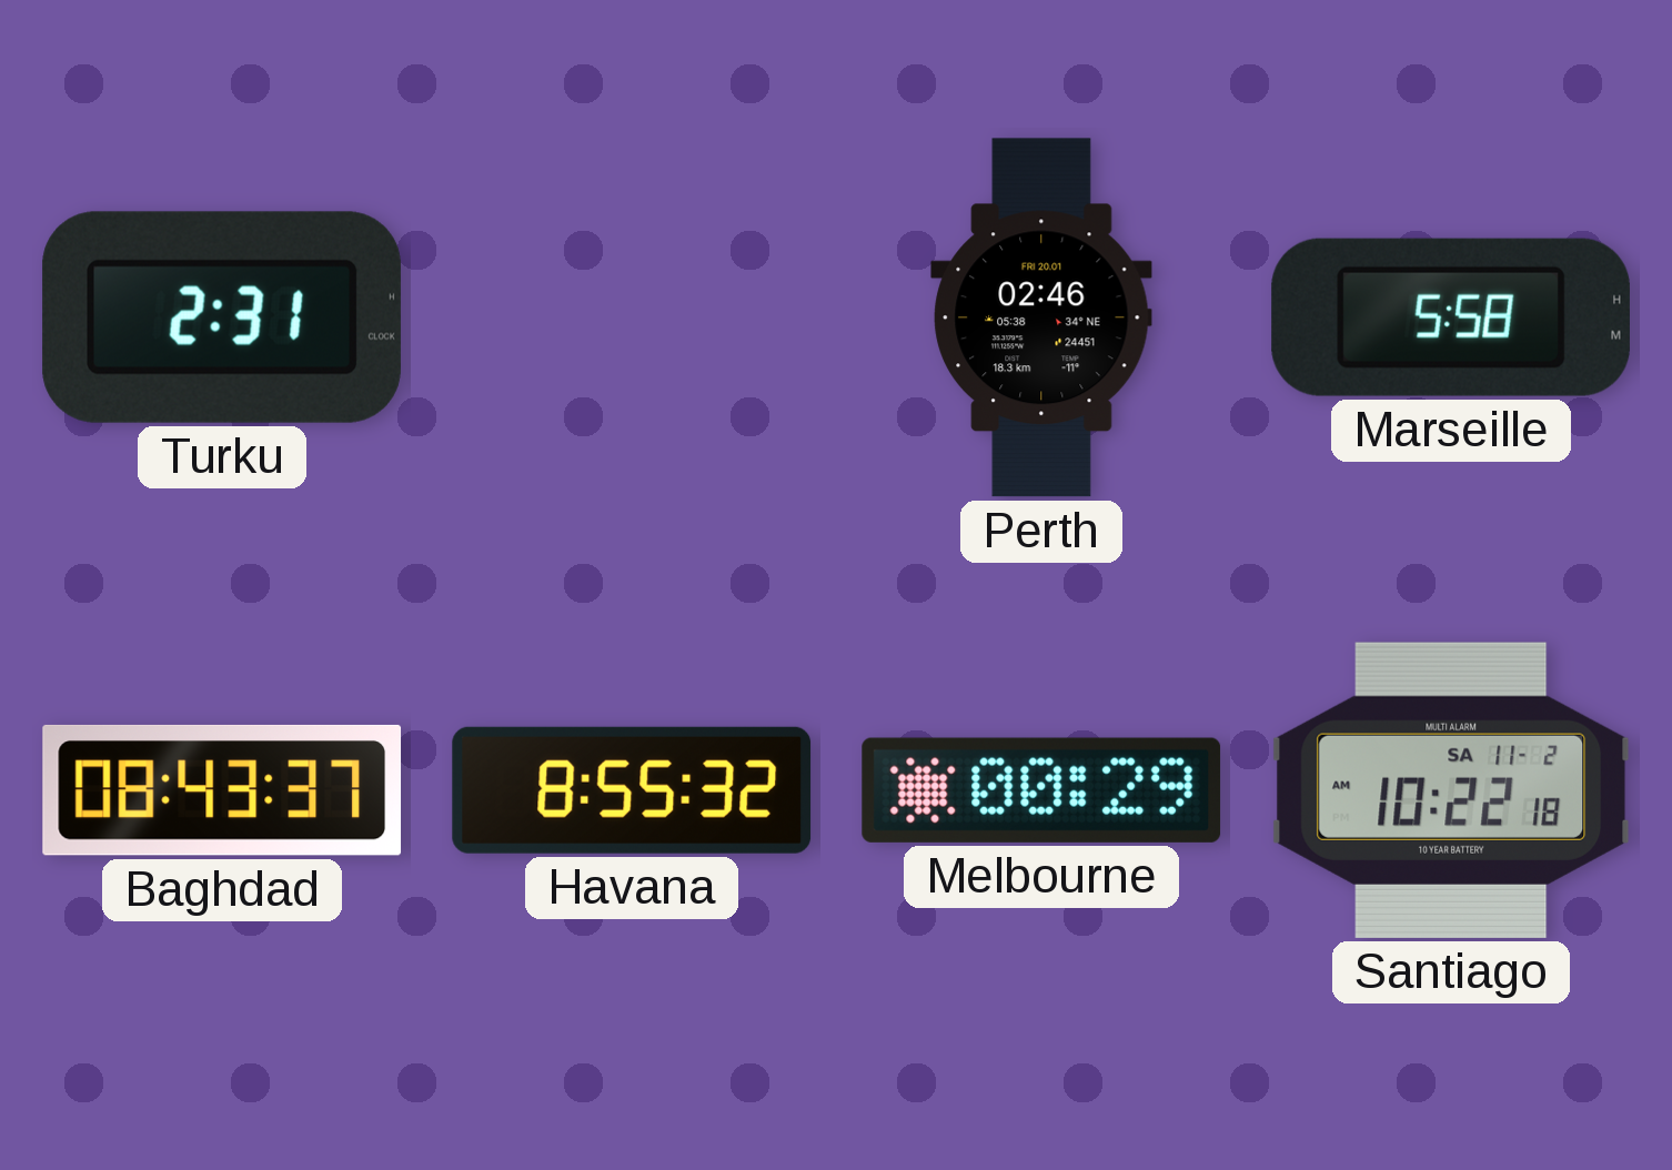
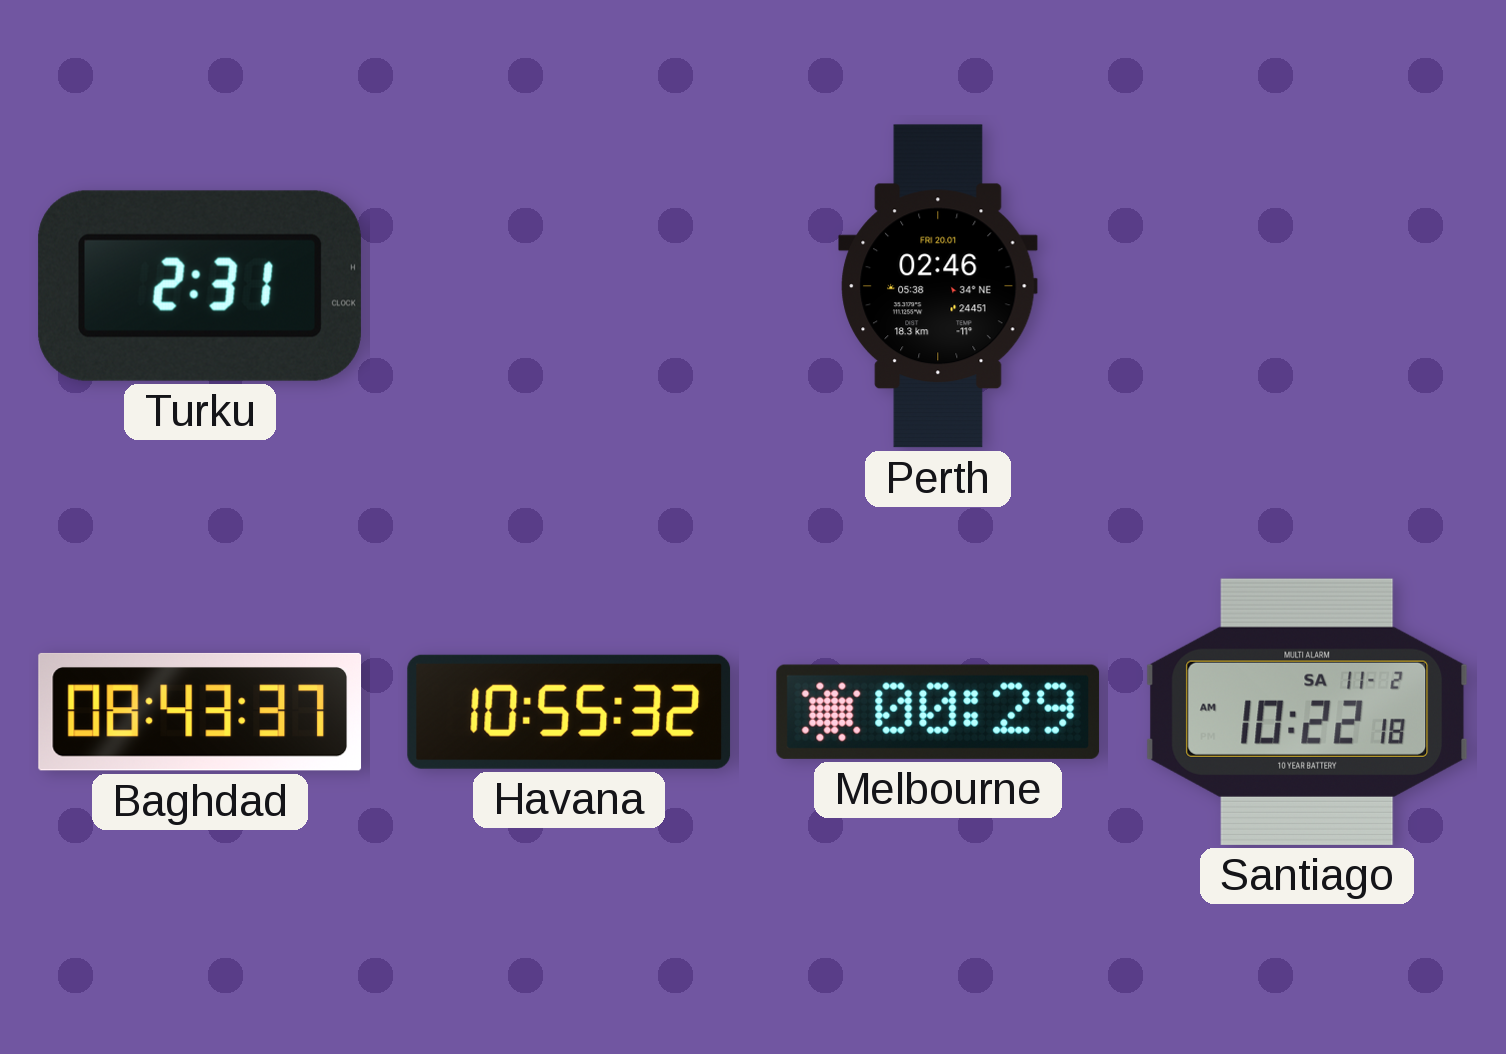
Marseille: 5:58 -> none (1451, 317)
Havana: 8:55 -> 10:55 (569, 712)
